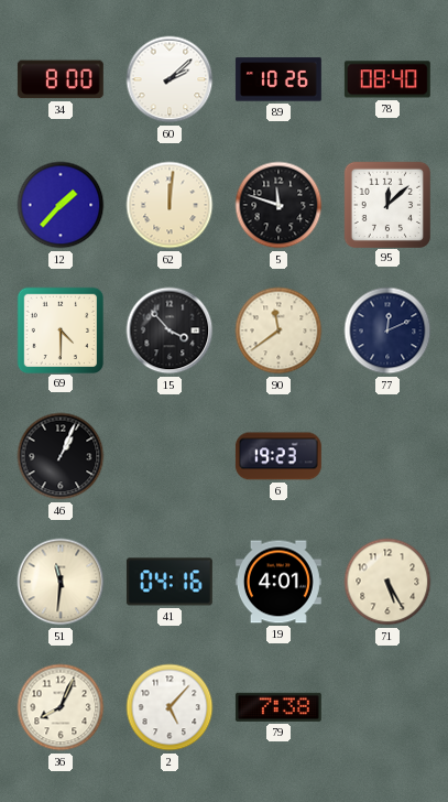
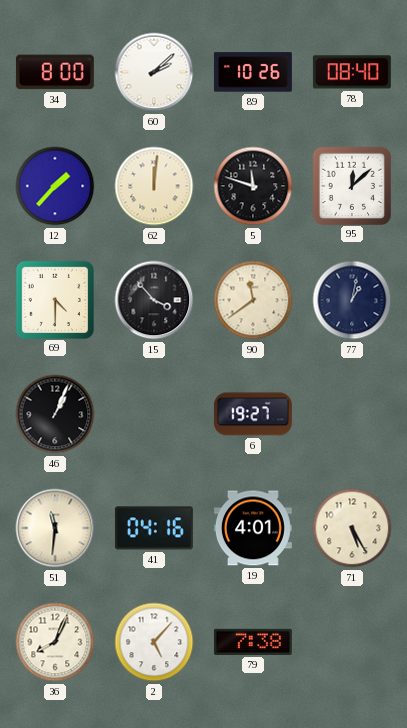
77: 12:11 -> 1:02 (352, 300)
6: 19:23 -> 19:27 (253, 414)
